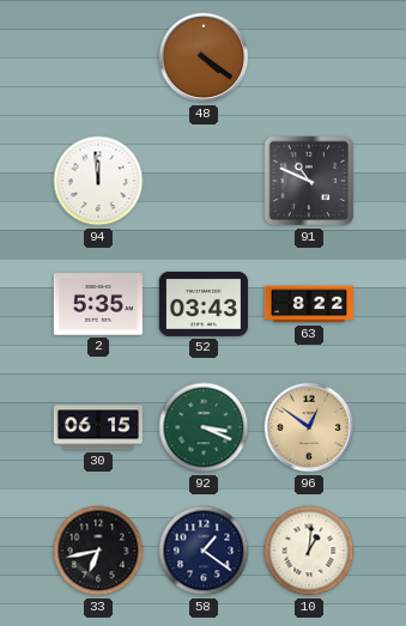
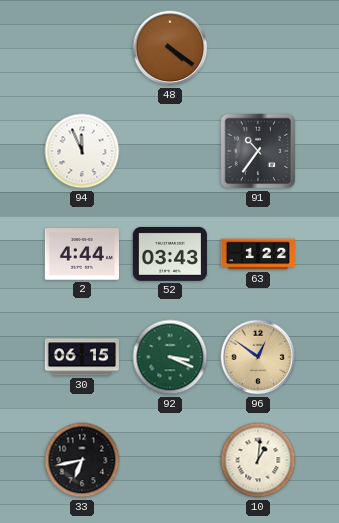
94: 11:59 -> 11:56 (82, 151)
91: 10:49 -> 10:36 (258, 151)
2: 5:35 -> 4:44 (82, 254)
63: 8:22 -> 1:22 (257, 254)
58: 1:21 -> none (204, 551)
